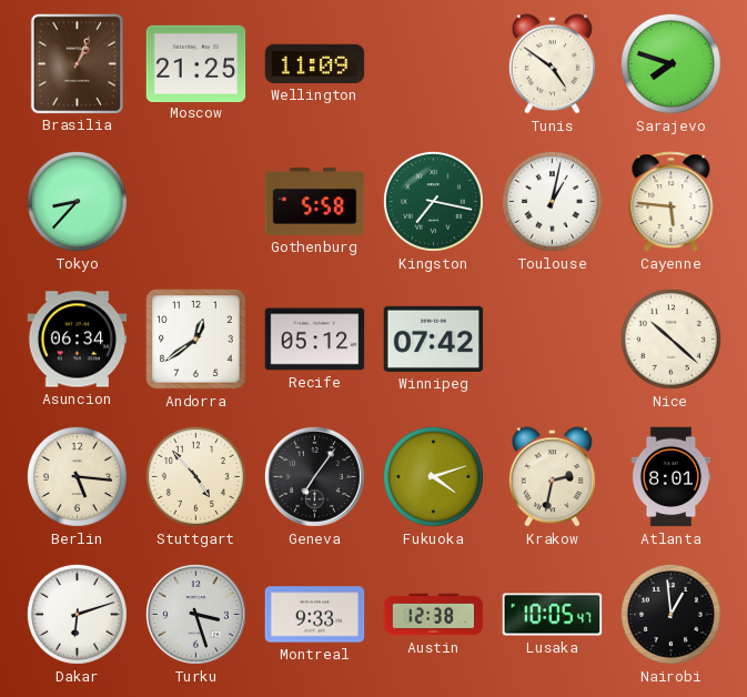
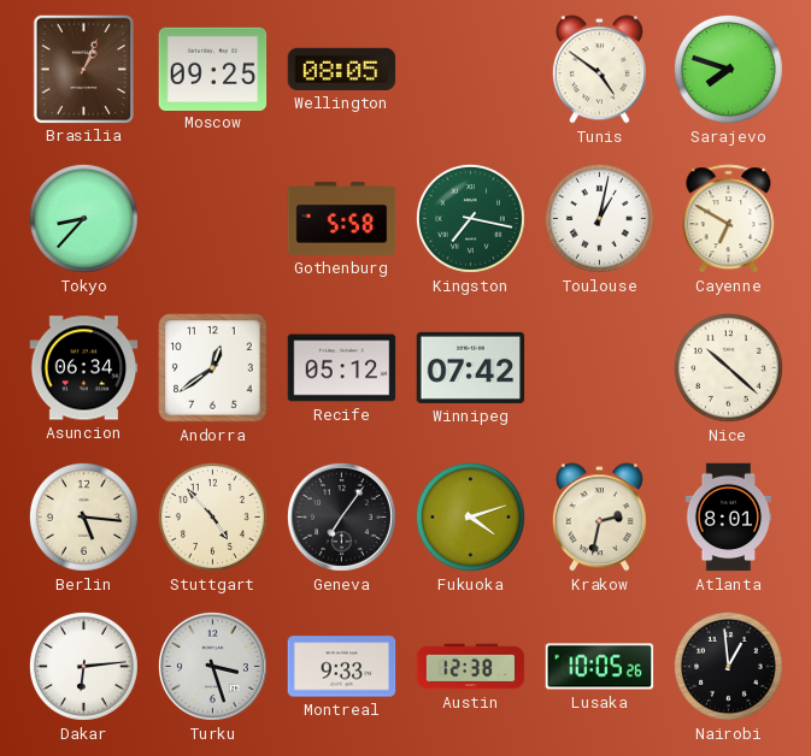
Moscow: 21:25 -> 09:25 (213, 69)
Wellington: 11:09 -> 08:05 (342, 69)
Cayenne: 5:46 -> 6:50 (729, 219)
Dakar: 6:12 -> 6:14 (83, 666)
Lusaka: 10:05:47 -> 10:05:26 (600, 667)
